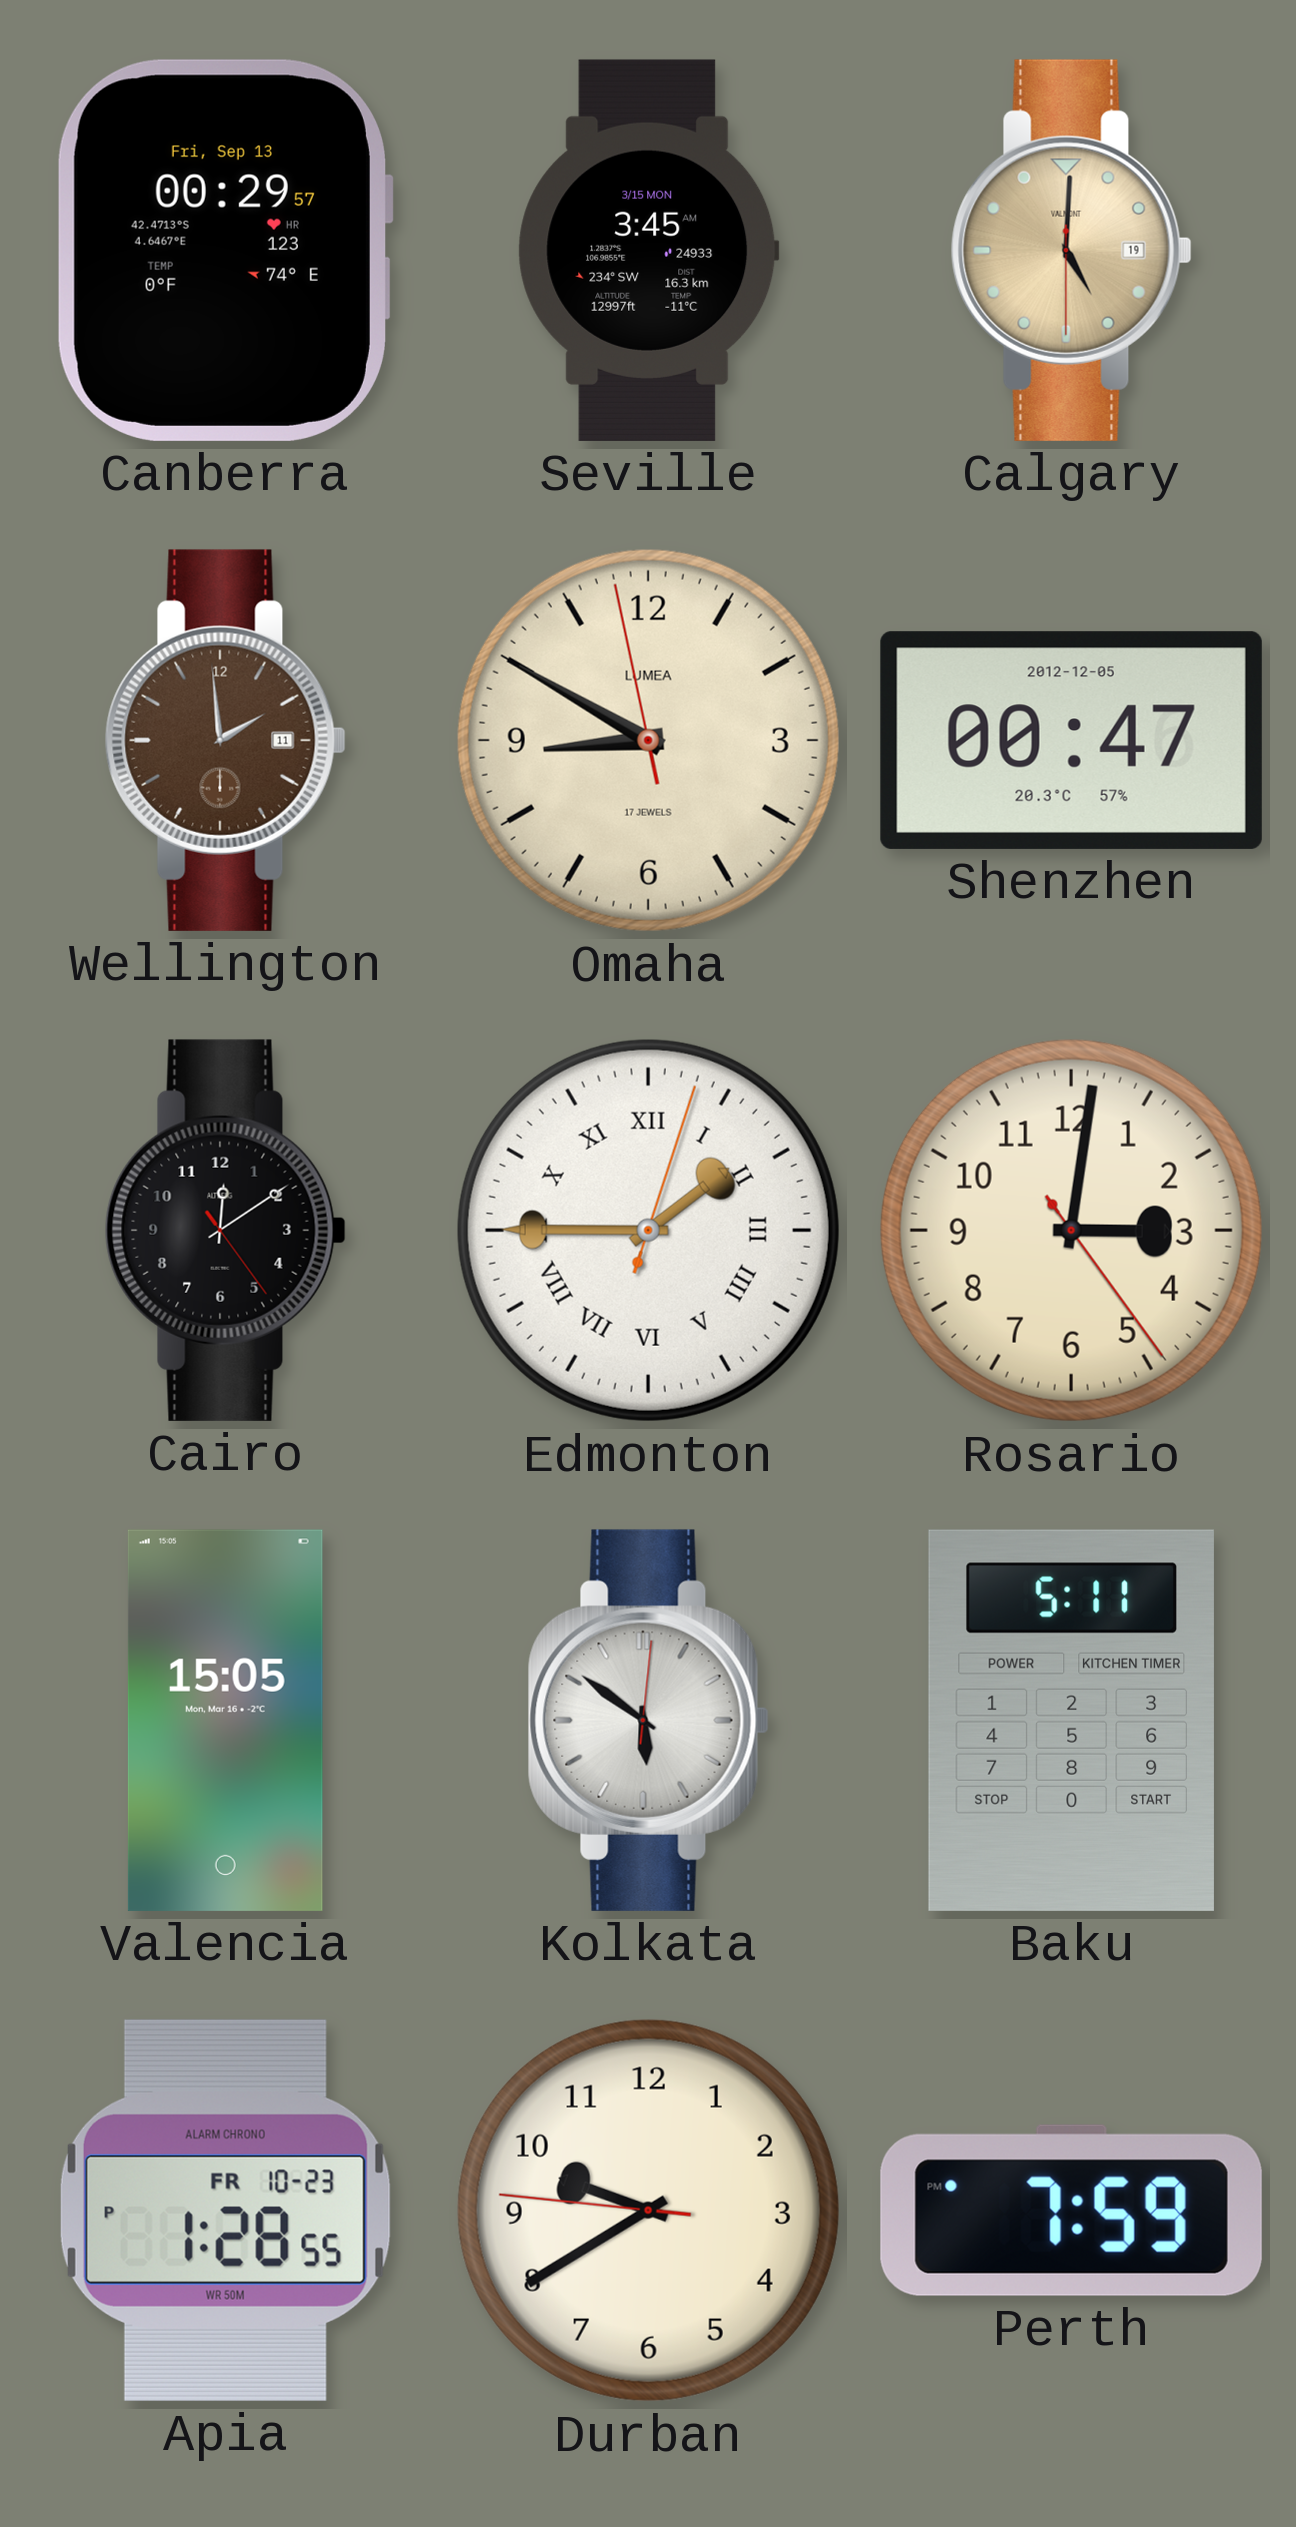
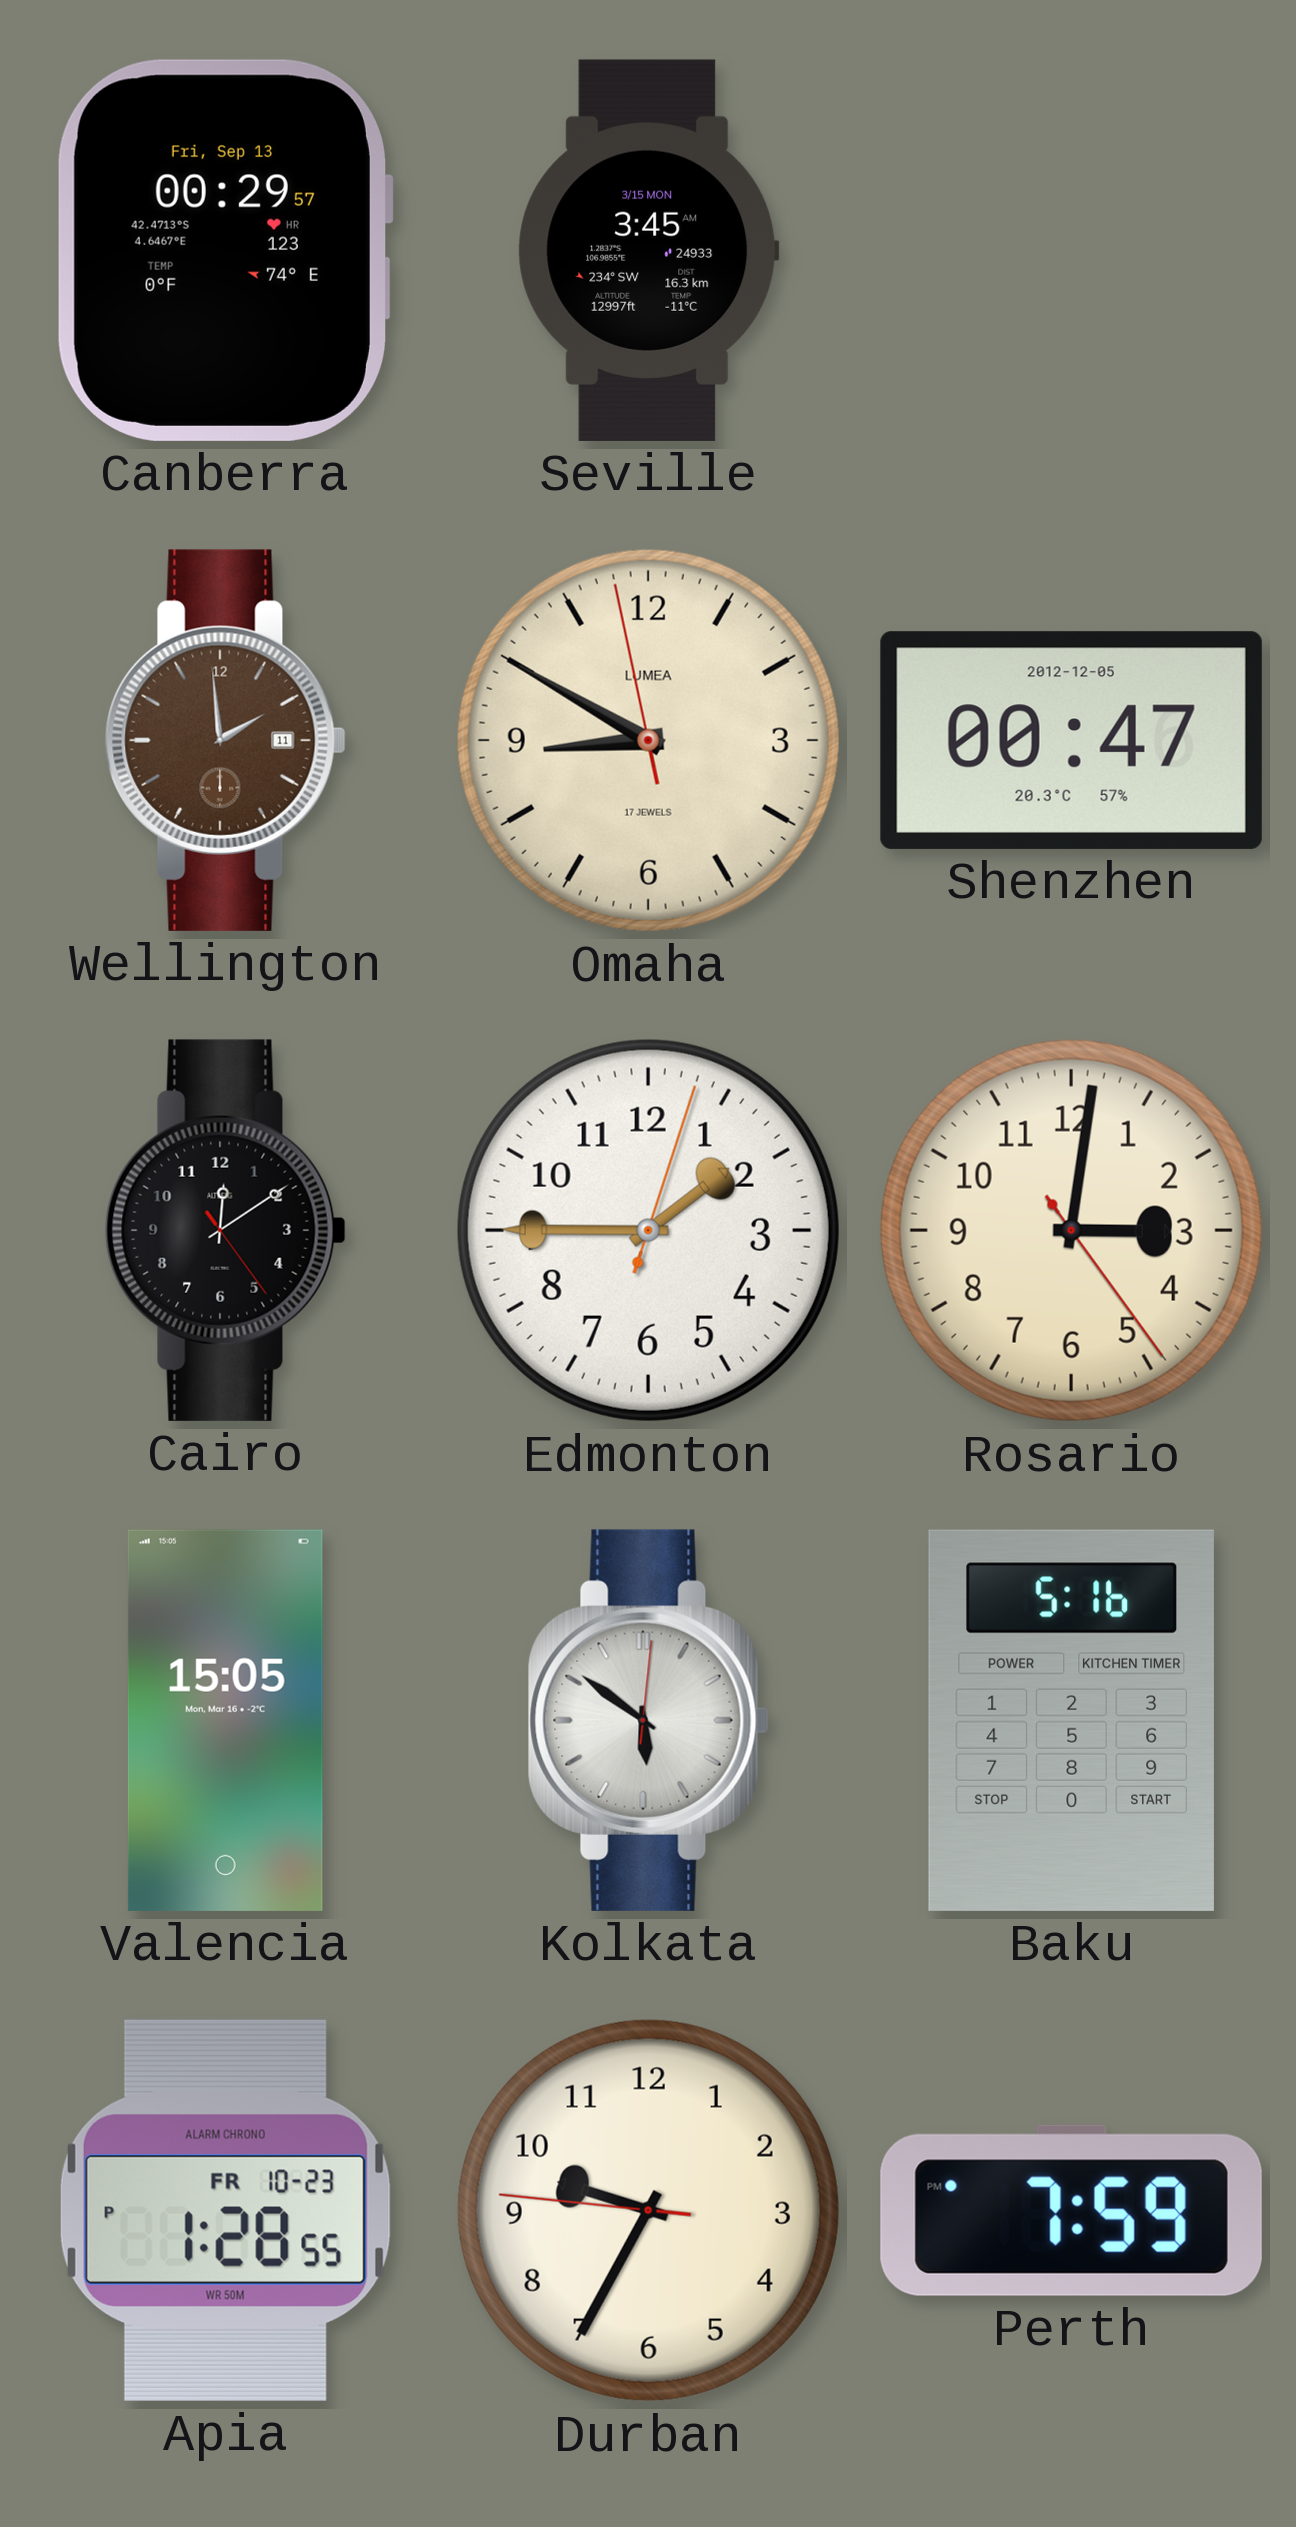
Calgary: 5:00 -> none (1071, 250)
Edmonton numerals: Roman -> Arabic (648, 1230)
Baku: 5:11 -> 5:16 (1071, 1720)
Durban: 9:39 -> 9:34 (648, 2210)
